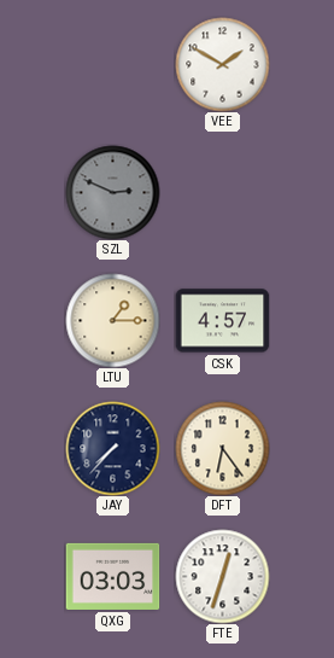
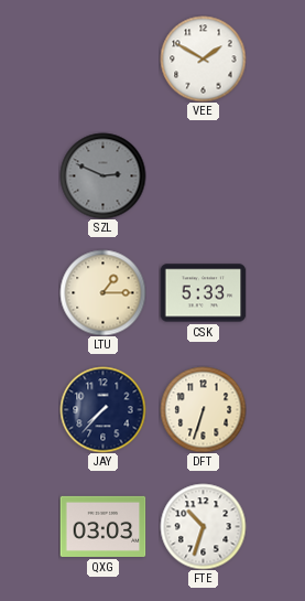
CSK: 4:57 -> 5:33 (203, 293)
DFT: 6:24 -> 6:33 (203, 409)
FTE: 12:33 -> 10:33 (203, 526)
